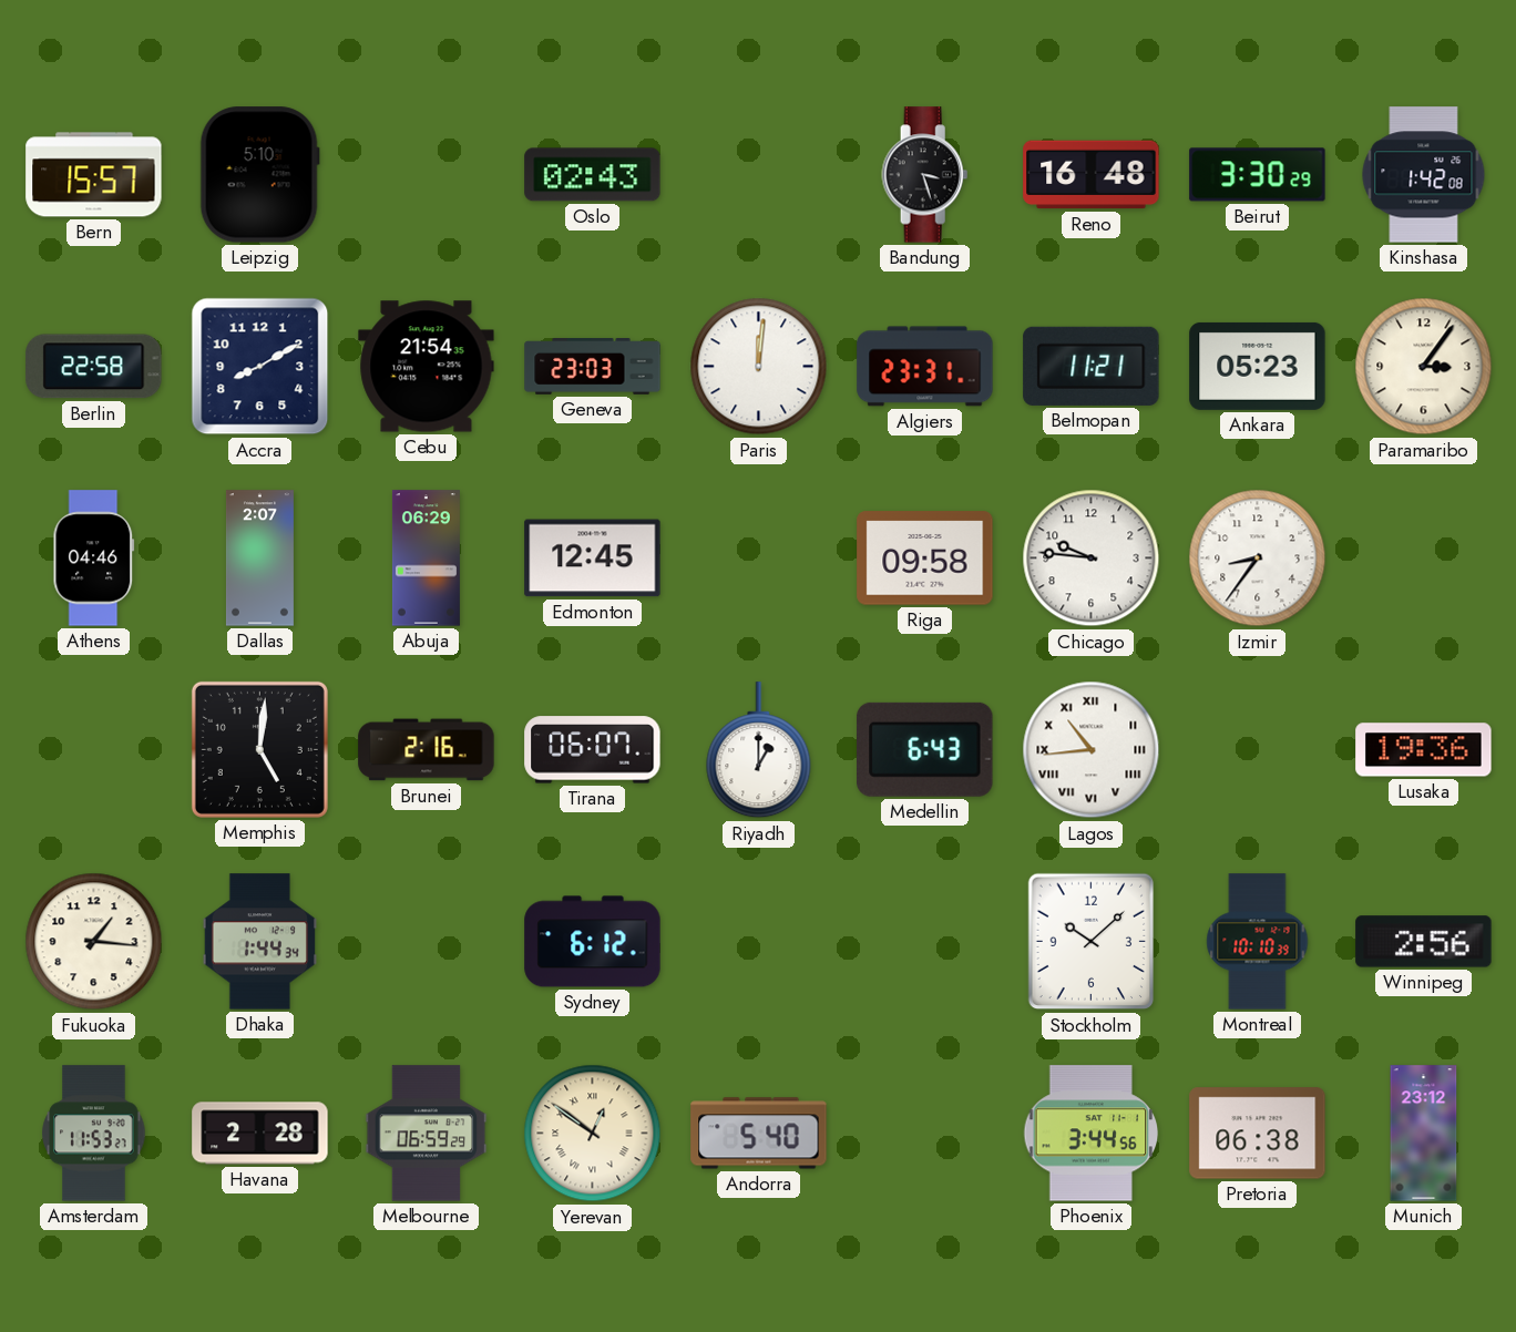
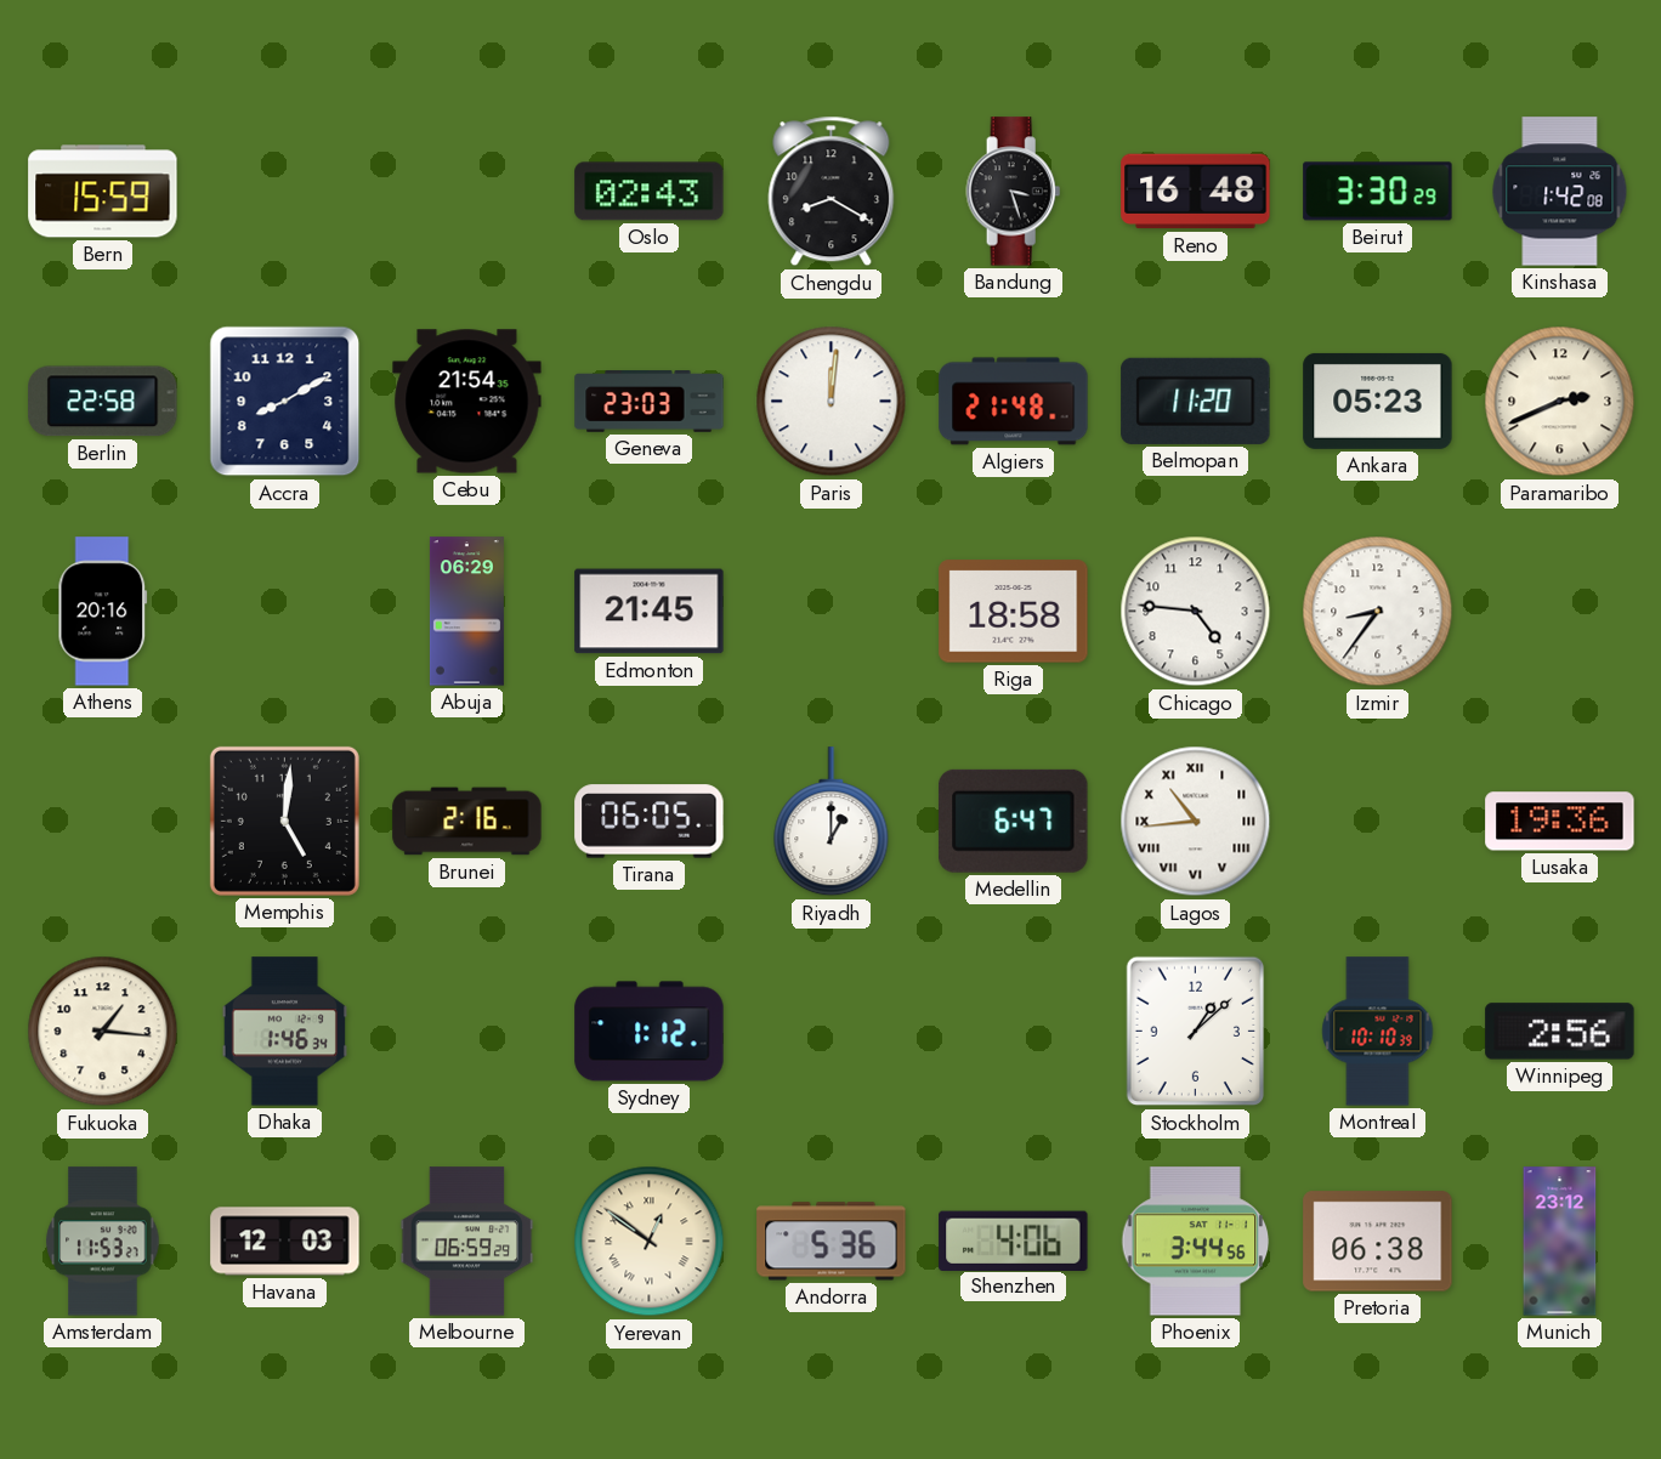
Bern: 15:57 -> 15:59 (103, 192)
Leipzig: 5:10 -> none (259, 175)
Chengdu: none -> 8:20 (832, 192)
Algiers: 23:31 -> 21:48 (1014, 402)
Belmopan: 11:21 -> 11:20 (1196, 401)
Paramaribo: 3:06 -> 2:41 (1560, 402)
Athens: 04:46 -> 20:16 (103, 612)
Dallas: 2:07 -> none (259, 559)
Edmonton: 12:45 -> 21:45 (650, 612)
Riga: 09:58 -> 18:58 (1014, 612)
Chicago: 9:46 -> 4:46 (1196, 612)
Tirana: 06:07 -> 06:05 (650, 822)
Medellin: 6:43 -> 6:47 (1014, 821)
Dhaka: 1:44 -> 1:46 (284, 1032)
Sydney: 6:12 -> 1:12 (650, 1032)
Stockholm: 10:08 -> 1:08 (1196, 1032)
Havana: 2:28 -> 12:03 (285, 1242)
Andorra: 5:40 -> 5:36 (832, 1242)
Shenzhen: none -> 4:06 (1014, 1241)
